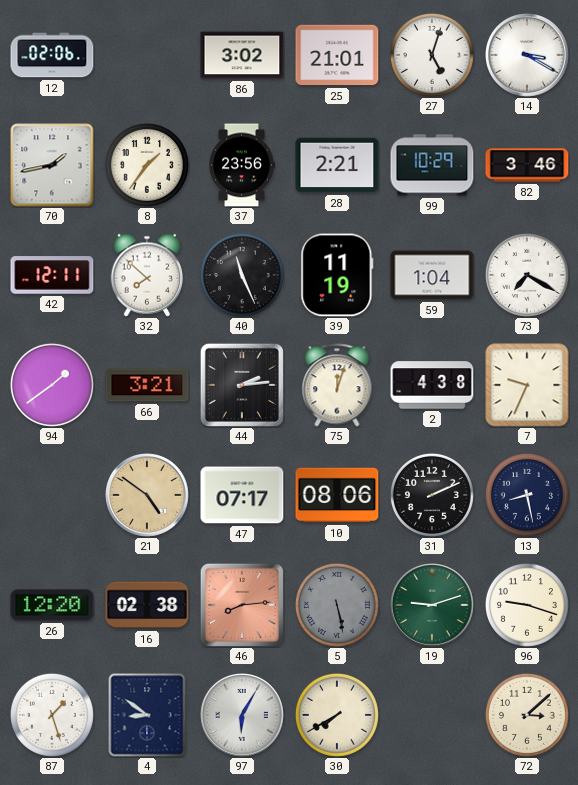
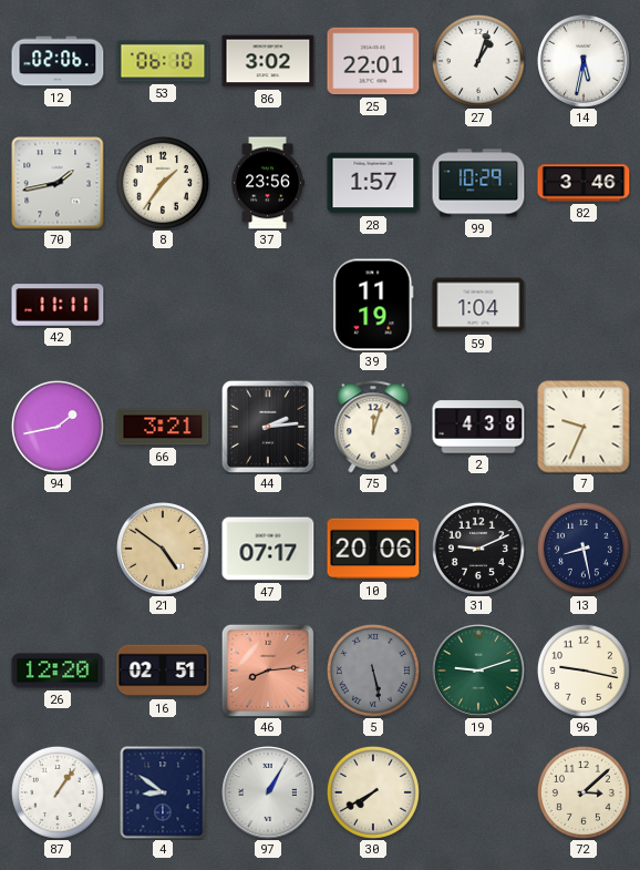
53: none -> 06:10 (163, 61)
25: 21:01 -> 22:01 (373, 61)
27: 5:03 -> 1:03 (478, 61)
14: 3:20 -> 5:32 (585, 62)
28: 2:21 -> 1:57 (373, 183)
42: 12:11 -> 11:11 (58, 305)
32: 7:52 -> none (147, 275)
40: 11:26 -> none (242, 275)
73: 7:20 -> none (527, 275)
94: 1:39 -> 1:43 (58, 427)
10: 08:06 -> 20:06 (373, 549)
31: 2:11 -> 9:11 (478, 549)
16: 02:38 -> 02:51 (163, 671)
96: 9:18 -> 9:17 (584, 671)
87: 1:27 -> 1:06 (58, 792)
97: 6:05 -> 1:05 (269, 794)
